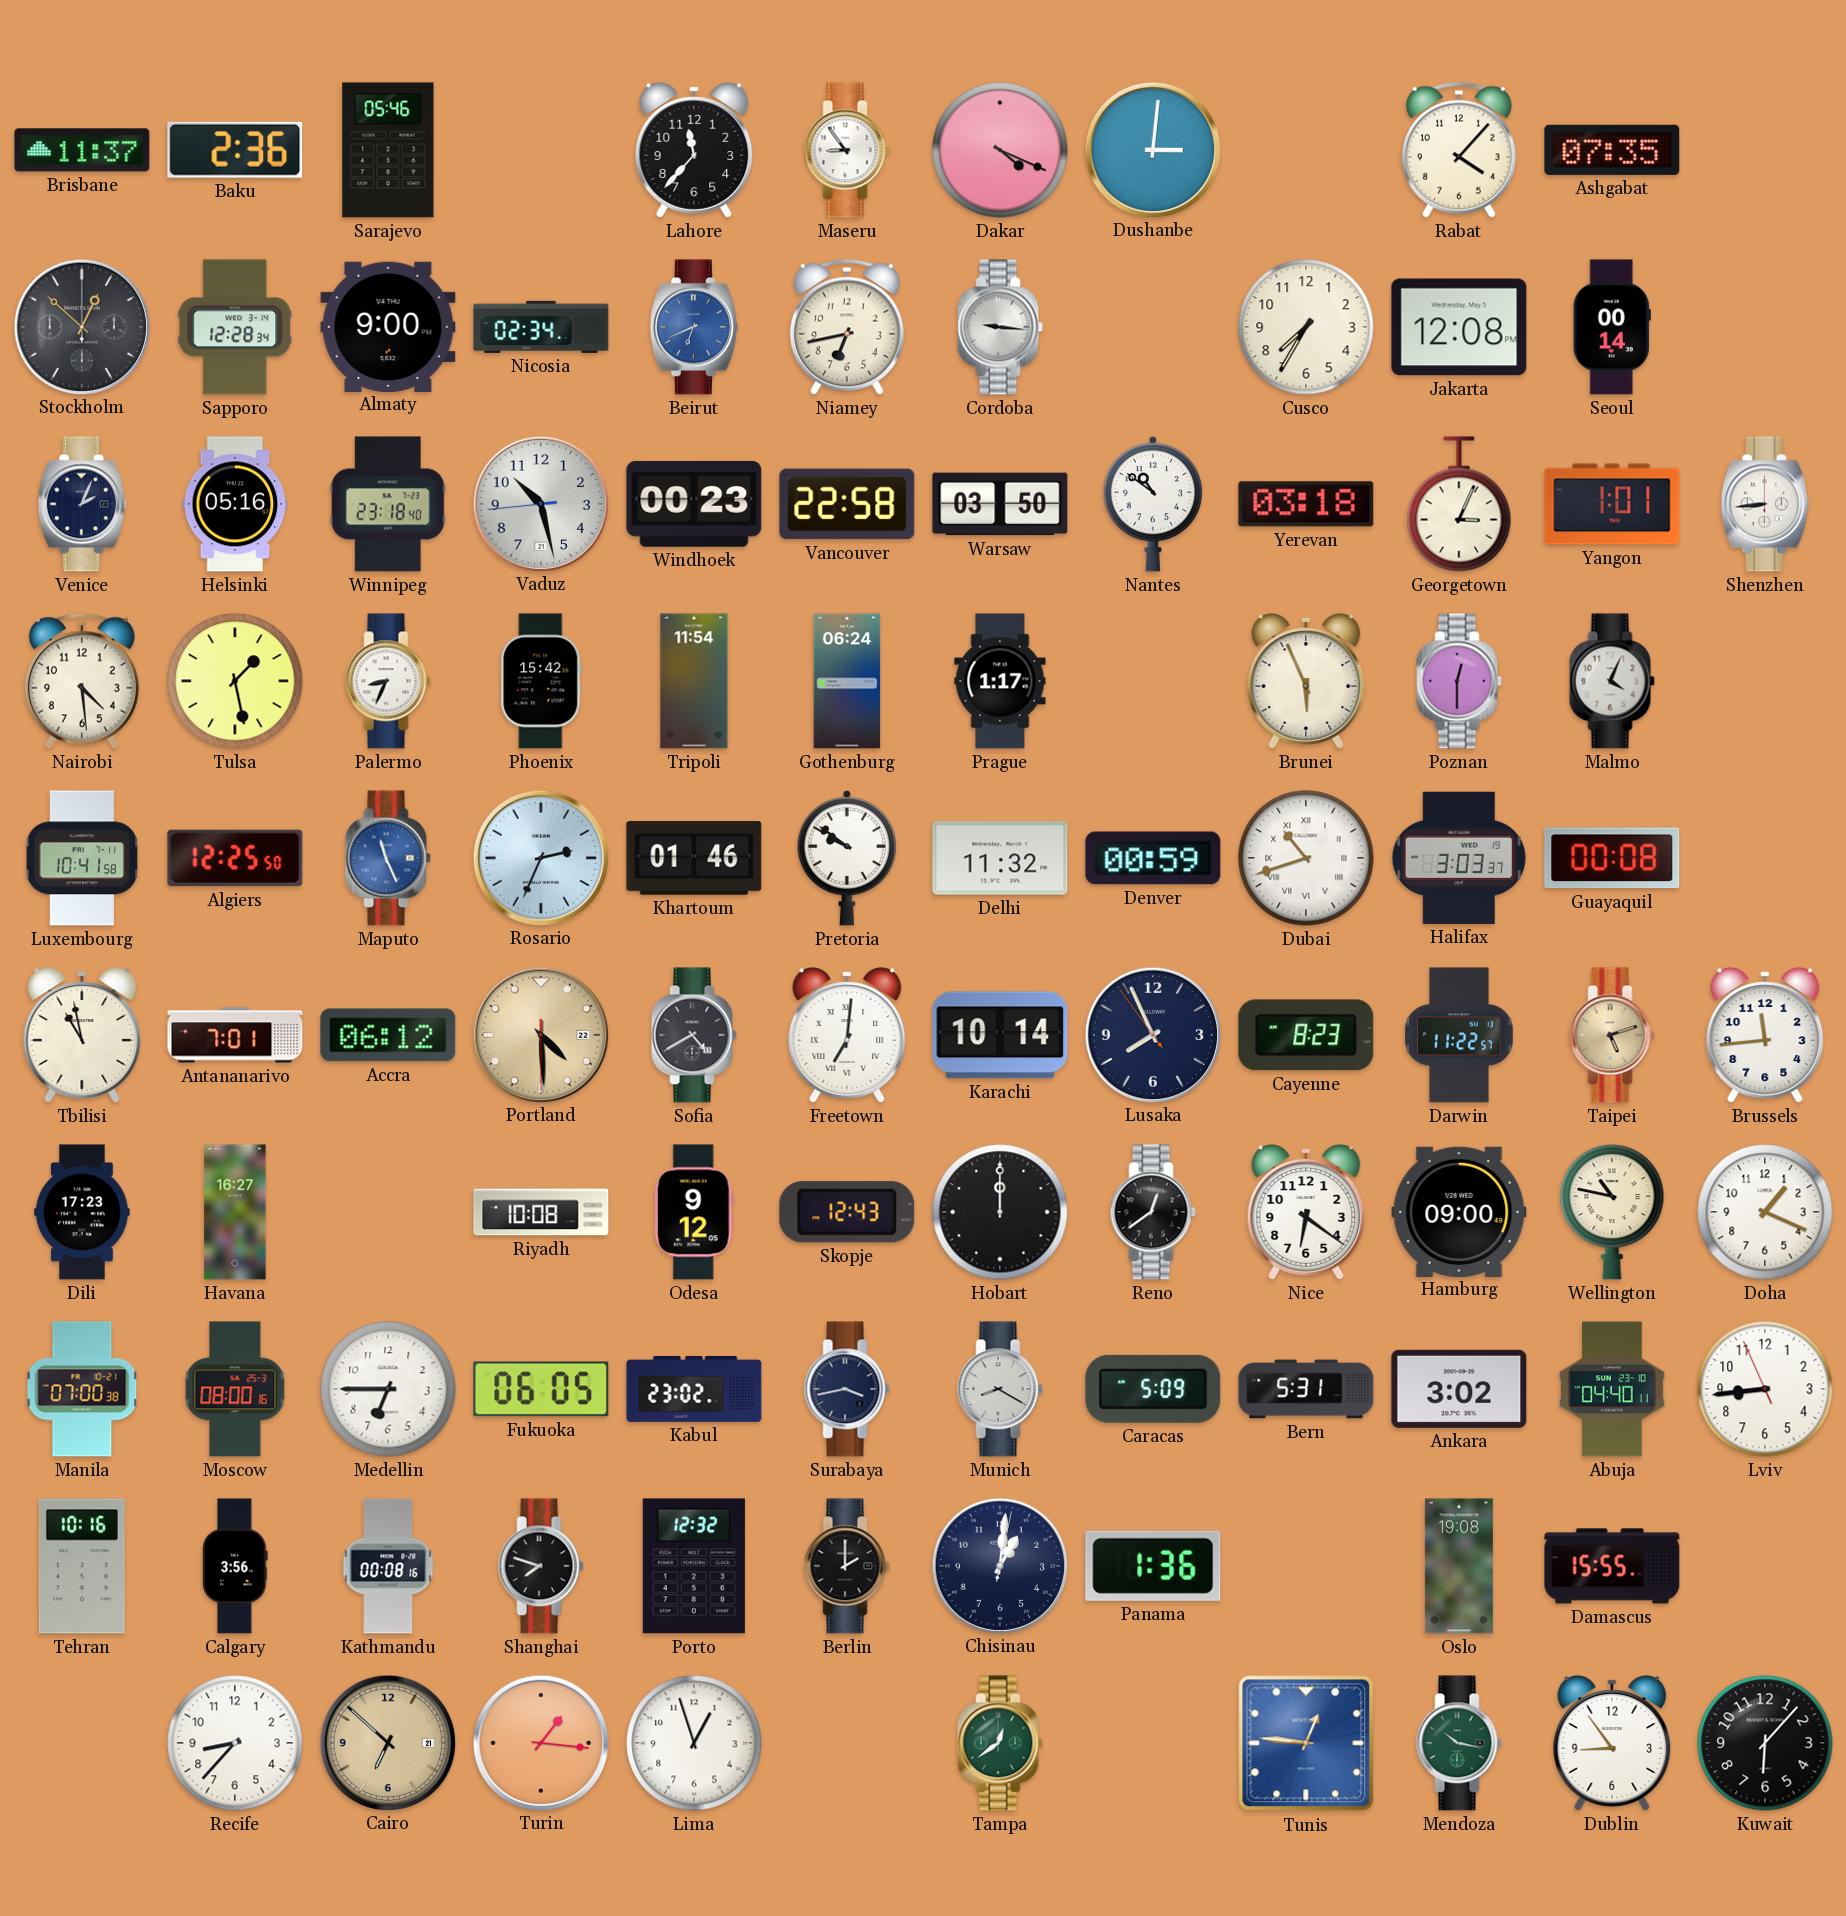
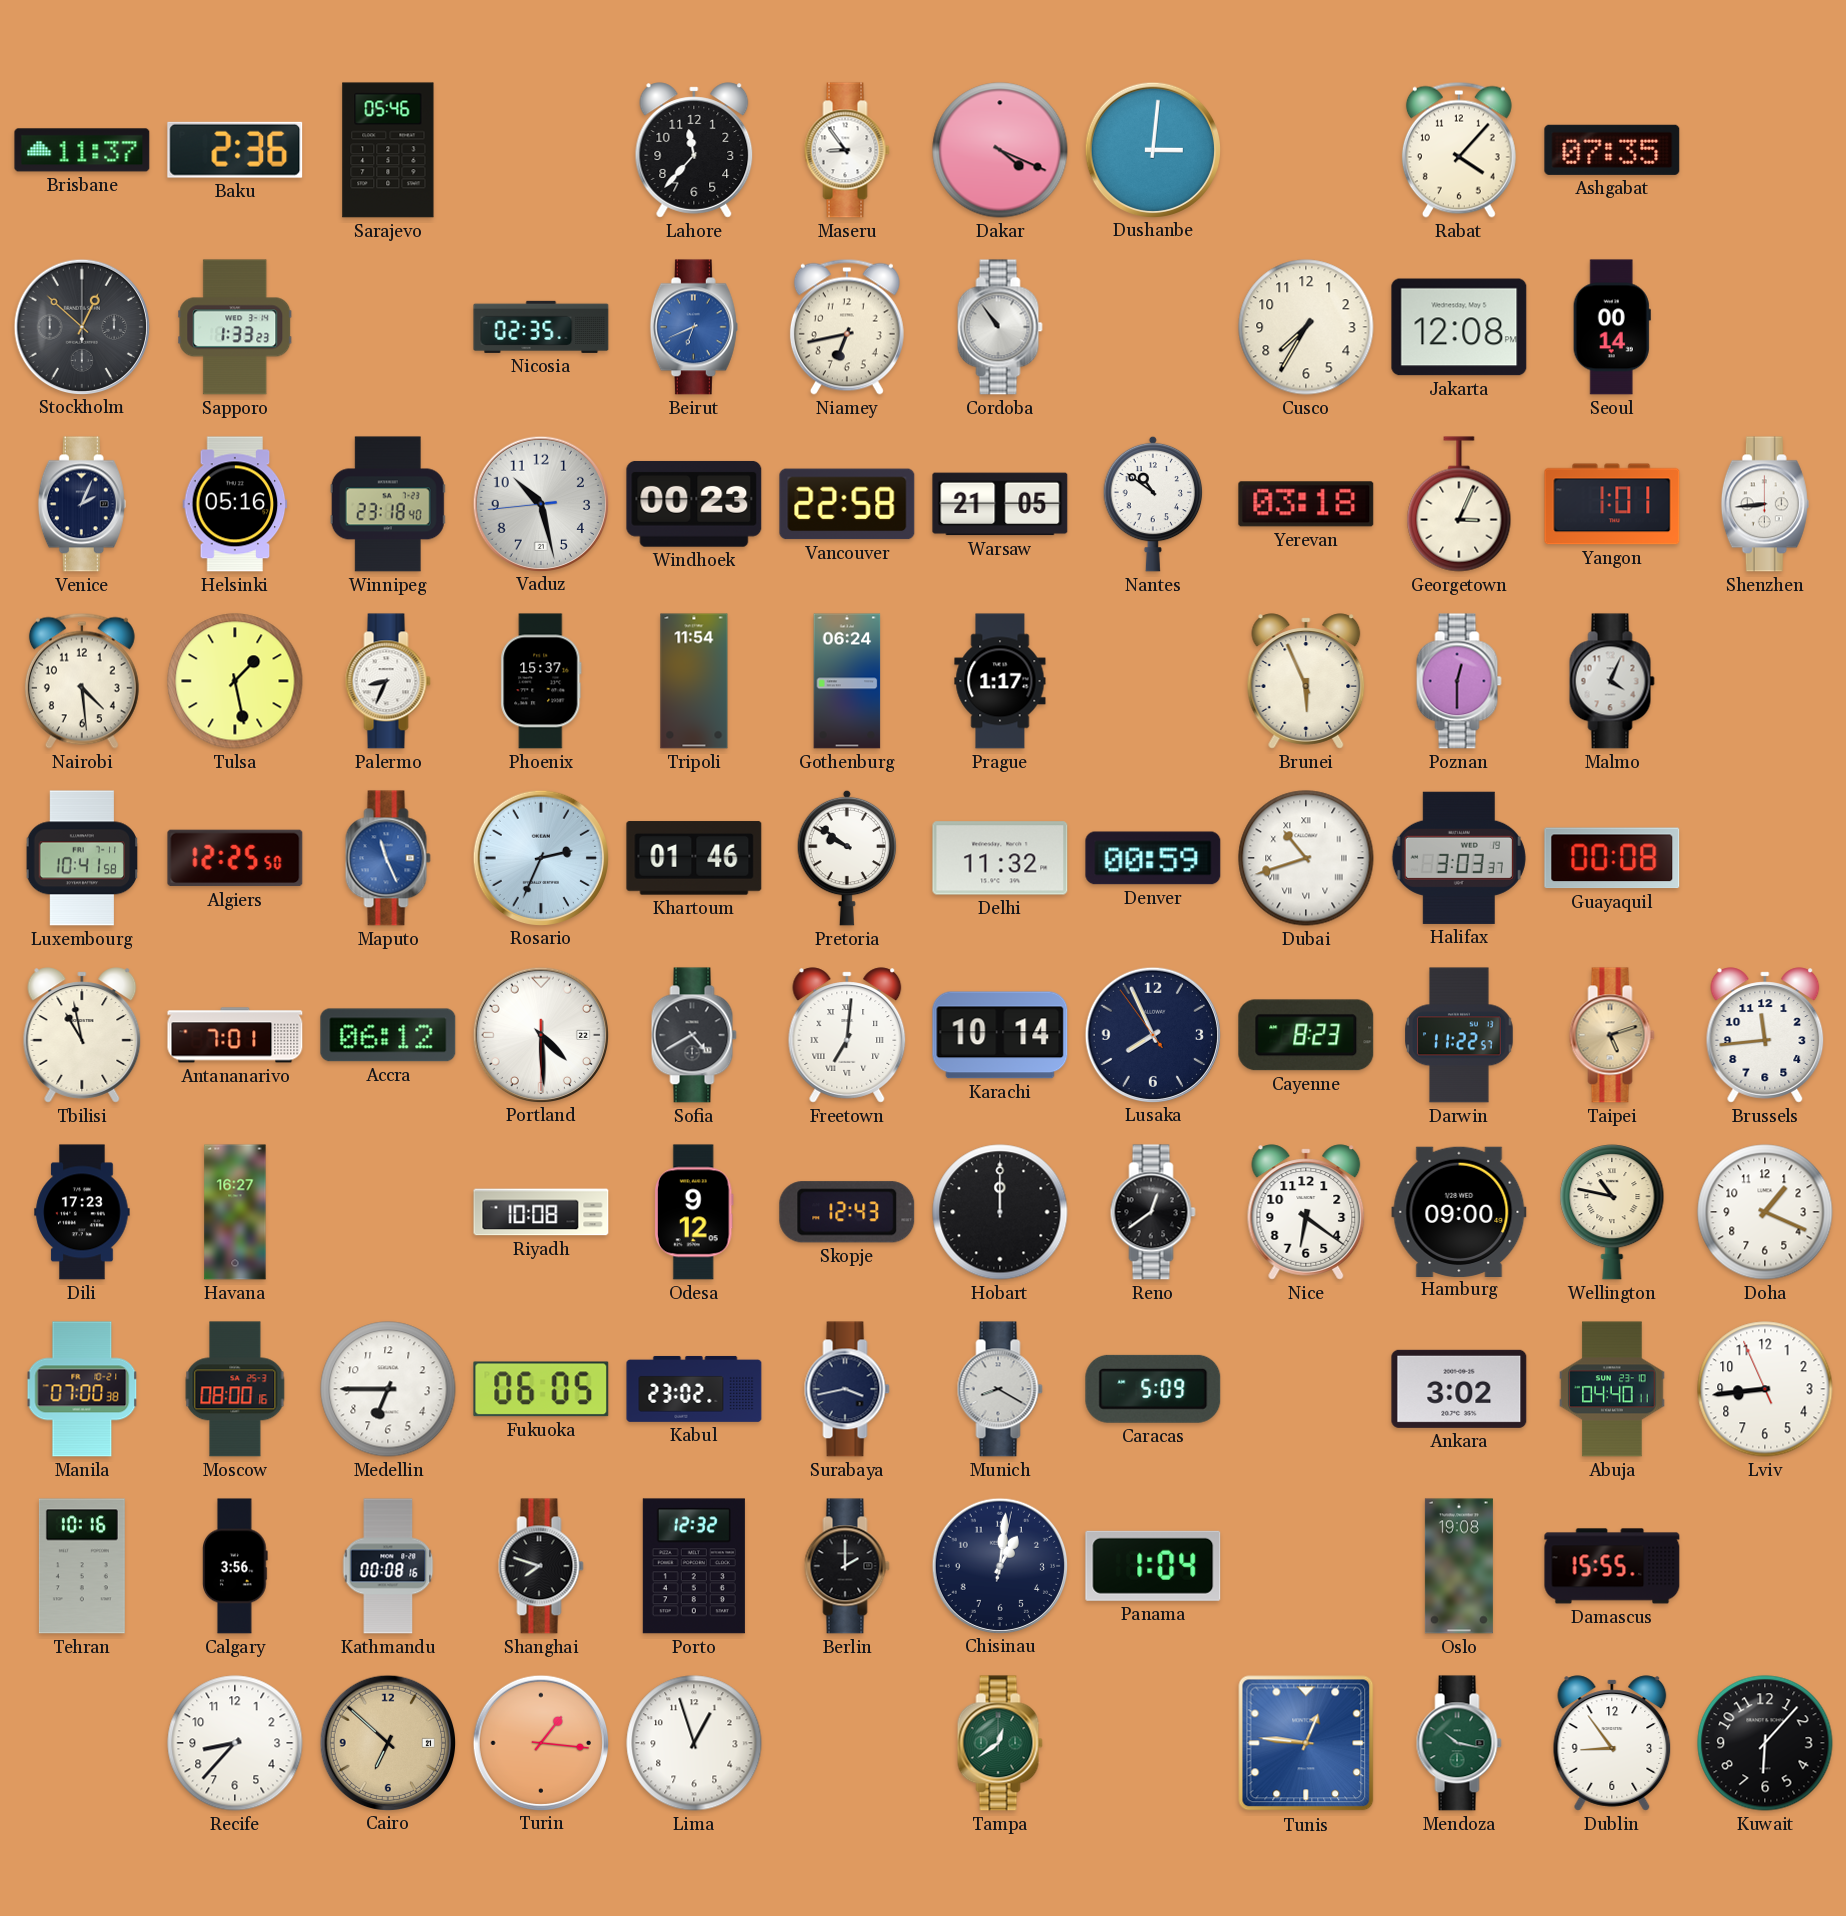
Sapporo: 12:28 -> 1:33 (235, 327)
Almaty: 9:00 -> none (388, 326)
Nicosia: 02:34 -> 02:35 (541, 327)
Cordoba: 9:16 -> 10:54 (1000, 327)
Warsaw: 03:50 -> 21:05 (1000, 504)
Phoenix: 15:42 -> 15:37 (541, 681)
Portland dial: champagne -> white (540, 1034)
Bern: 5:31 -> none (1306, 1389)
Panama: 1:36 -> 1:04 (1153, 1566)
